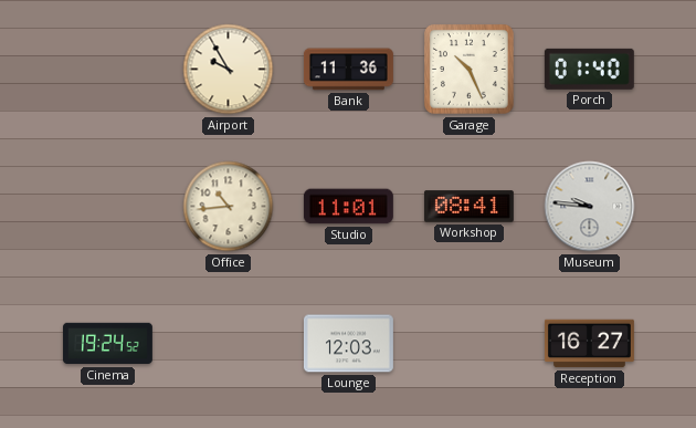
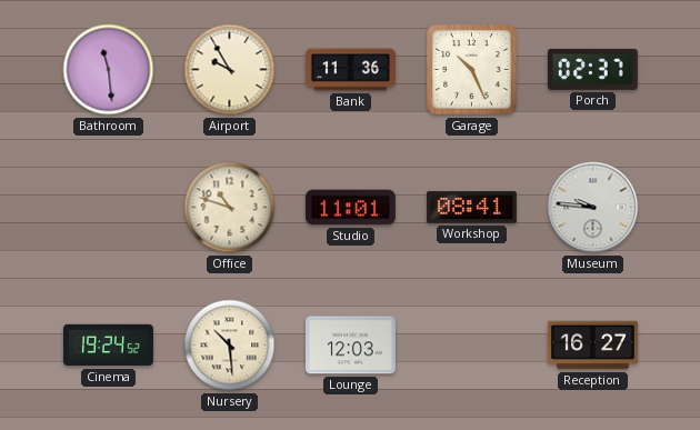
Bathroom: none -> 11:29 (109, 70)
Porch: 01:40 -> 02:37 (592, 69)
Office: 10:44 -> 10:48 (230, 208)
Nursery: none -> 10:29 (230, 346)
